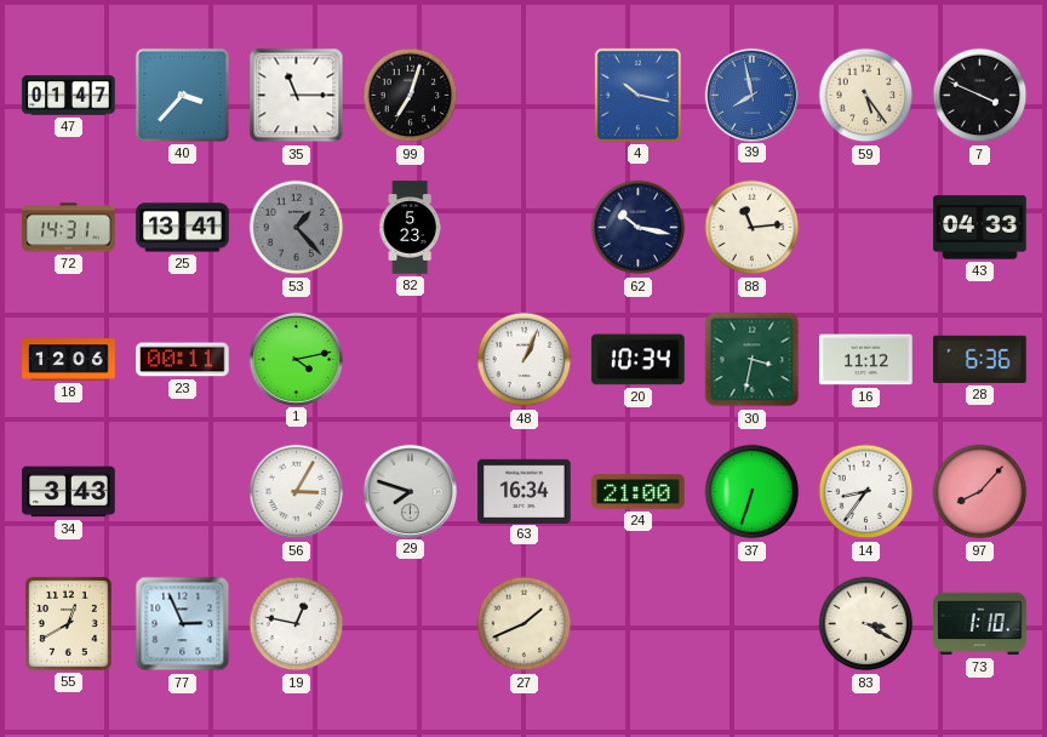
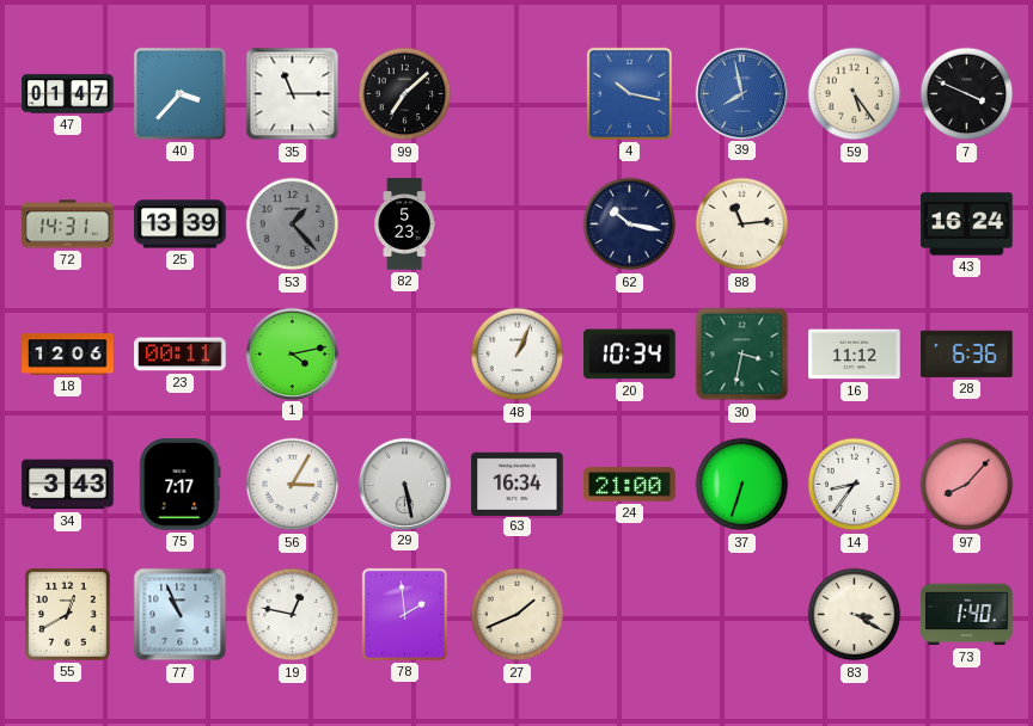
99: 7:03 -> 7:08 (405, 94)
25: 13:41 -> 13:39 (181, 224)
43: 04:33 -> 16:24 (967, 224)
75: none -> 7:17 (181, 485)
29: 7:48 -> 5:28 (404, 484)
77: 2:56 -> 10:56 (181, 615)
78: none -> 1:59 (404, 614)
73: 1:10 -> 1:40 (967, 615)
